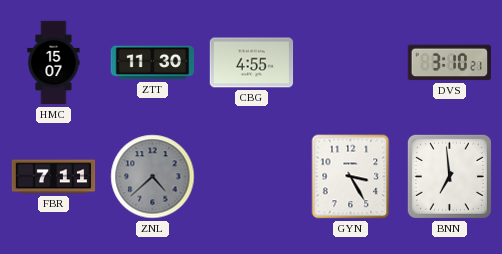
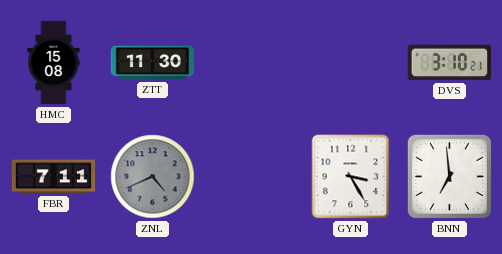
HMC: 15:07 -> 15:08 (54, 63)
CBG: 4:55 -> none (252, 63)
ZNL: 4:38 -> 4:41 (153, 177)
